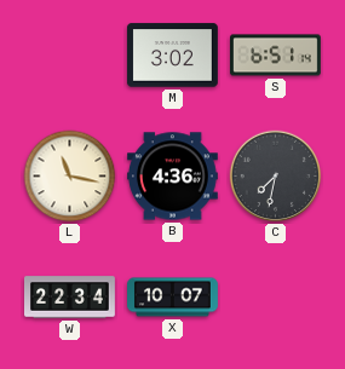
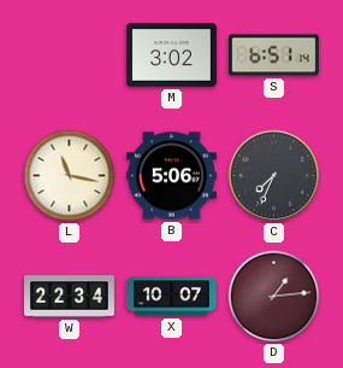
B: 4:36 -> 5:06 (172, 176)
C: 7:32 -> 7:34 (274, 176)
D: none -> 1:14 (274, 297)
